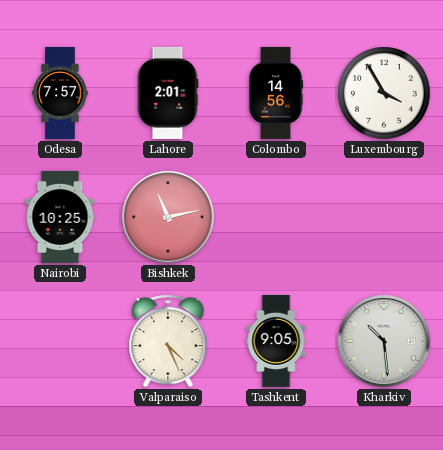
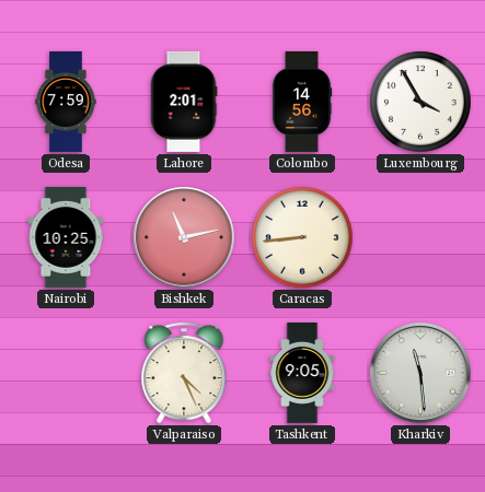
Odesa: 7:57 -> 7:59 (66, 102)
Caracas: none -> 8:44 (302, 237)
Kharkiv: 10:29 -> 11:29 (420, 373)
